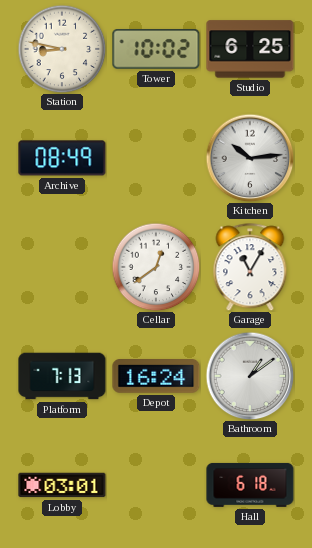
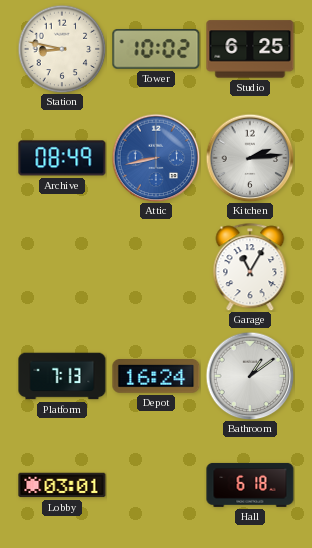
Attic: none -> 8:43 (156, 158)
Kitchen: 10:14 -> 2:14 (250, 158)
Cellar: 12:39 -> none (156, 267)
